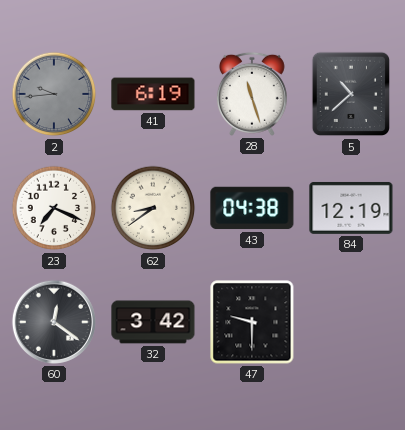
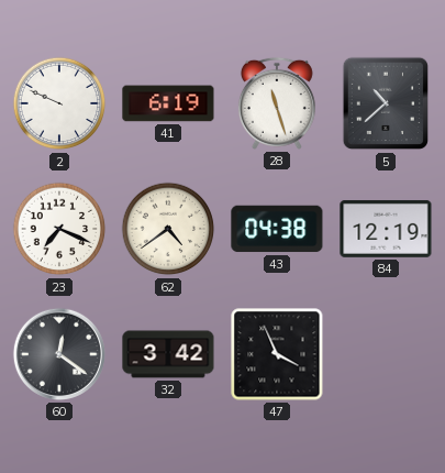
2: 9:44 -> 9:49 (59, 103)
2 dial: grey -> white (59, 103)
62: 8:39 -> 4:39 (168, 229)
47: 9:30 -> 3:56 (277, 354)
